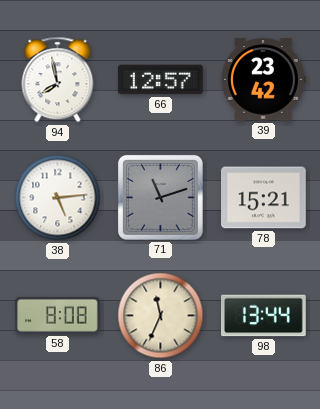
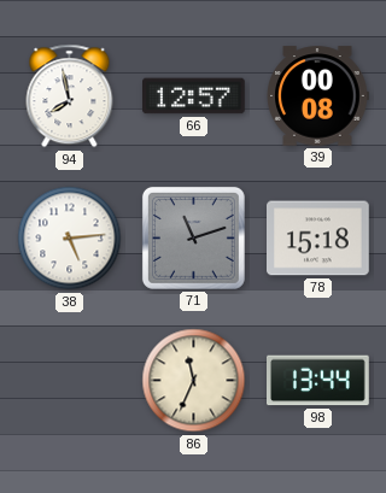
39: 23:42 -> 00:08 (317, 96)
78: 15:21 -> 15:18 (318, 239)
58: 8:08 -> none (57, 315)
